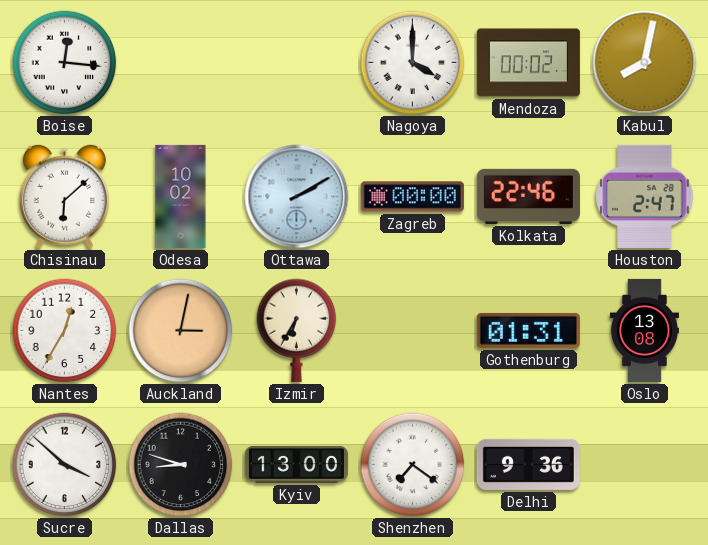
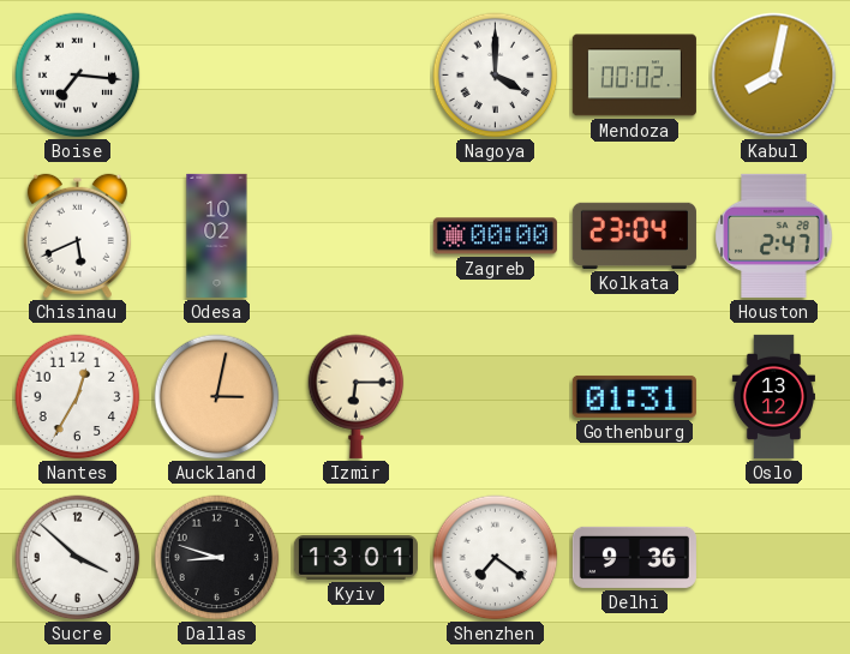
Boise: 12:16 -> 7:16 (78, 76)
Chisinau: 6:08 -> 5:41 (77, 236)
Ottawa: 2:10 -> none (297, 197)
Kolkata: 22:46 -> 23:04 (634, 235)
Izmir: 6:35 -> 6:15 (357, 396)
Oslo: 13:08 -> 13:12 (773, 396)
Kyiv: 13:00 -> 13:01 (355, 558)
